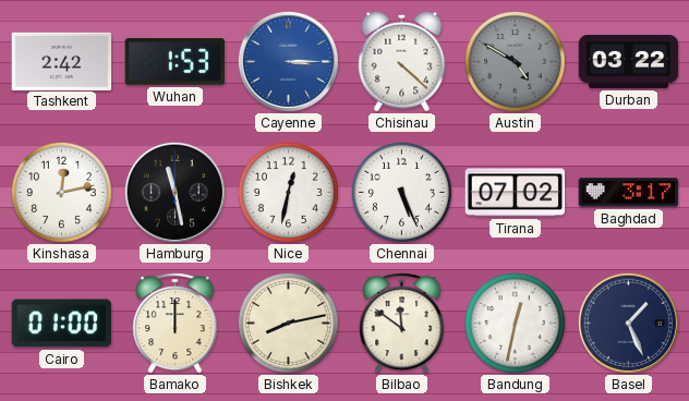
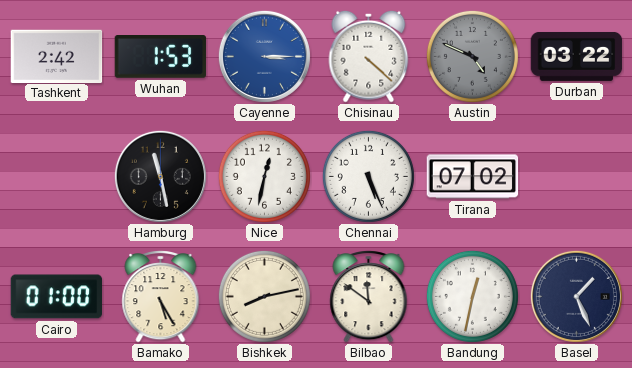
Austin: 4:50 -> 4:49 (472, 56)
Kinshasa: 12:13 -> none (61, 192)
Baghdad: 3:17 -> none (629, 193)
Bamako: 12:00 -> 5:25 (161, 297)
